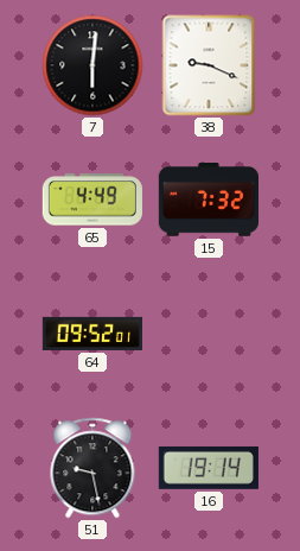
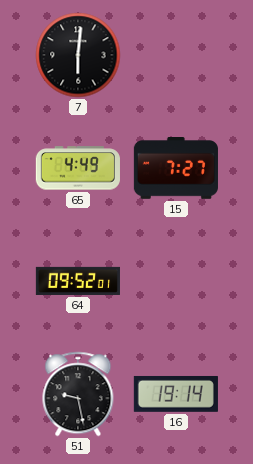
38: 9:19 -> none (209, 65)
15: 7:32 -> 7:27 (176, 169)
